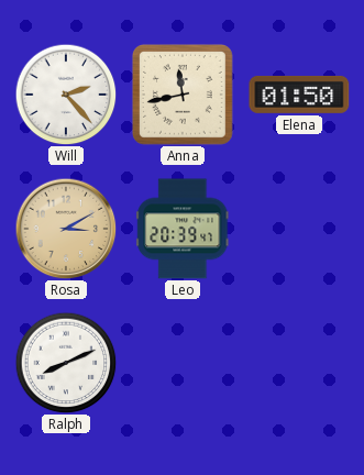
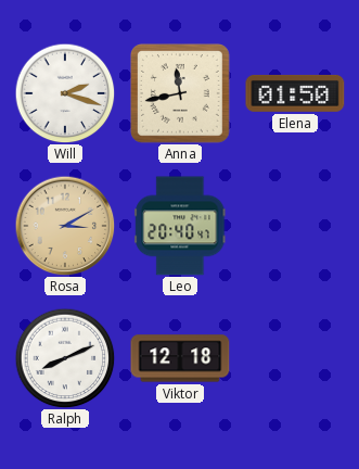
Will: 2:23 -> 2:18 (65, 93)
Leo: 20:39 -> 20:40 (180, 226)
Viktor: none -> 12:18 (180, 358)
